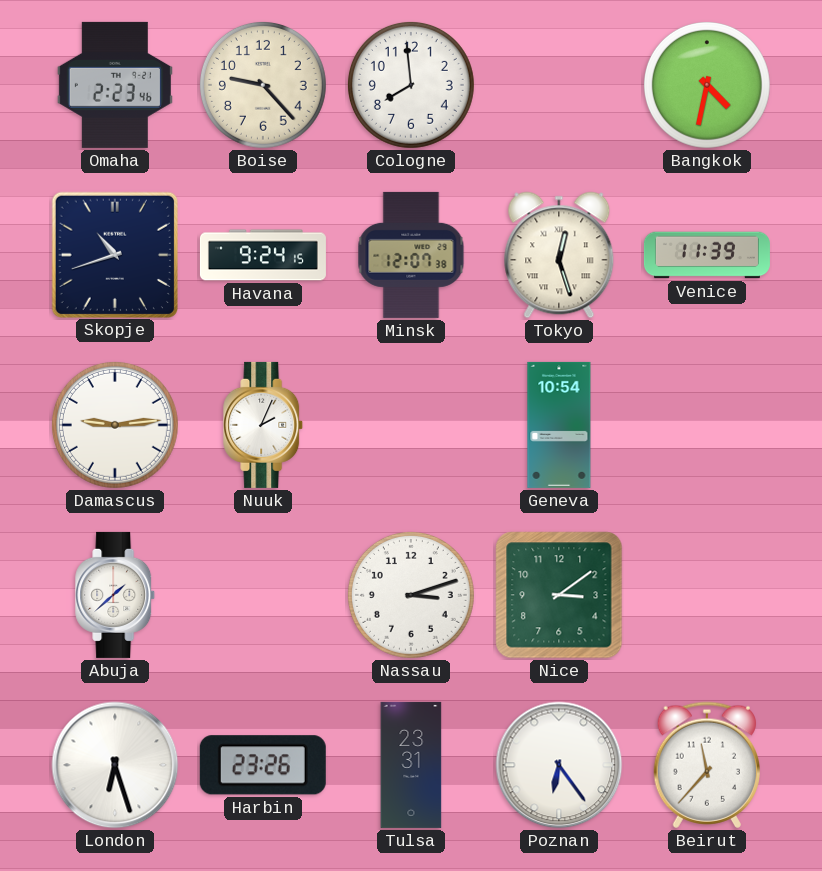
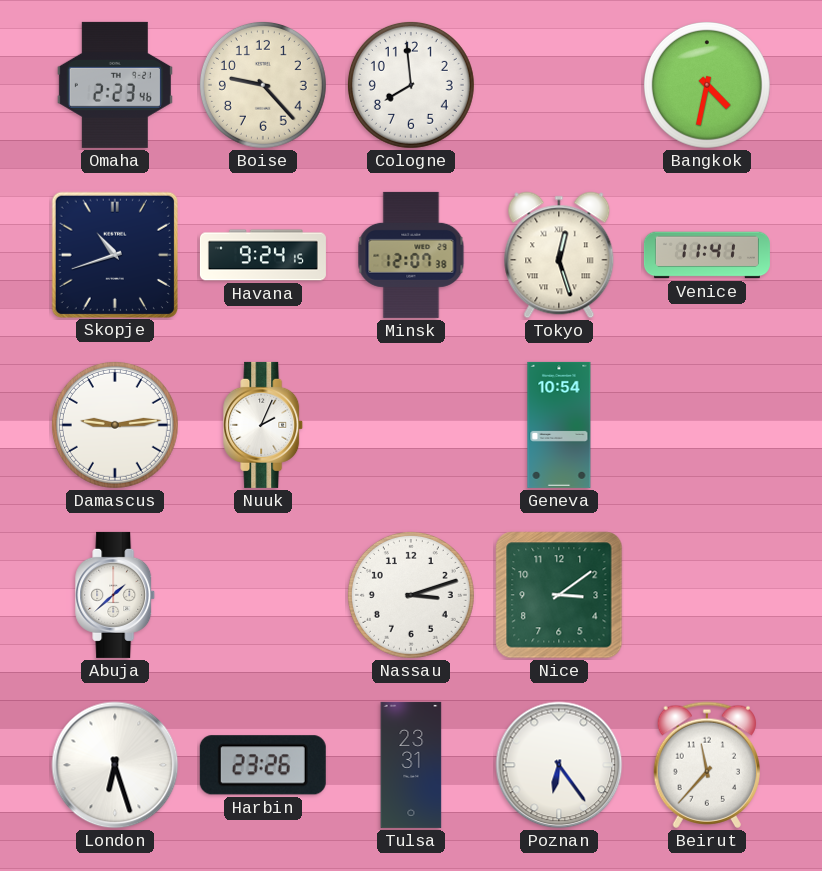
Venice: 11:39 -> 11:41 (707, 255)
